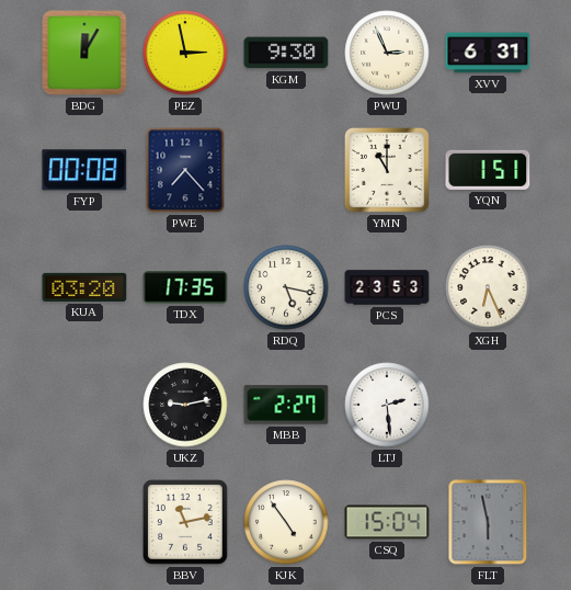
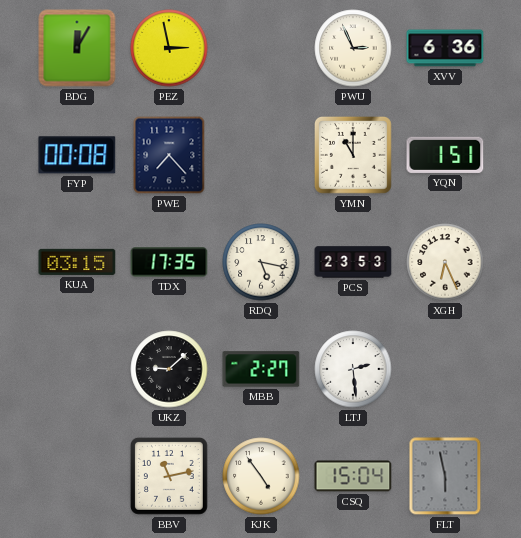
KGM: 9:30 -> none (286, 53)
XVV: 6:31 -> 6:36 (445, 48)
KUA: 03:20 -> 03:15 (77, 262)
UKZ: 9:13 -> 9:08 (169, 369)
